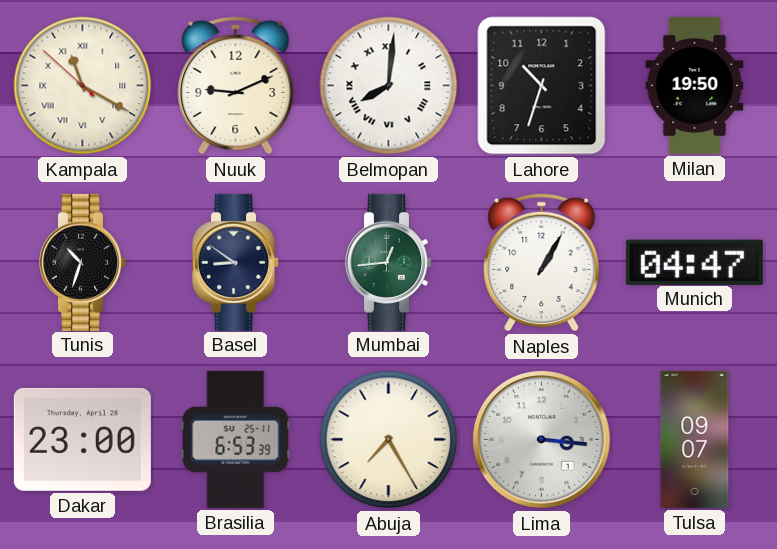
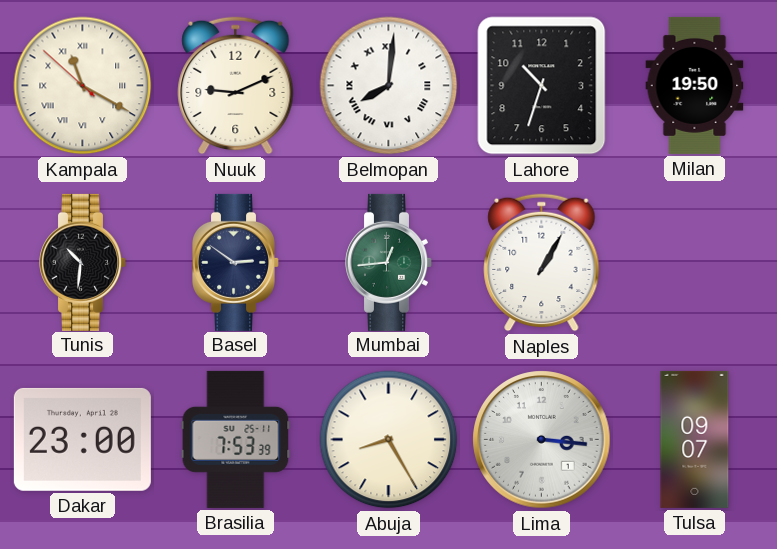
Tunis: 10:33 -> 10:31 (83, 262)
Basel: 8:51 -> 2:51 (236, 262)
Munich: 04:47 -> none (694, 262)
Brasilia: 6:53 -> 7:53 (236, 439)
Abuja: 7:25 -> 8:25 (389, 440)
